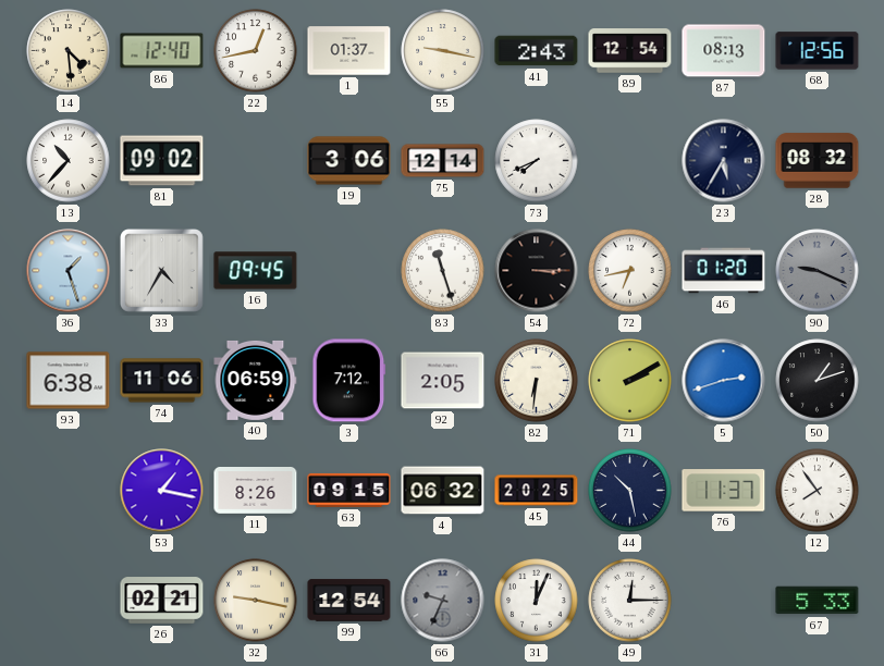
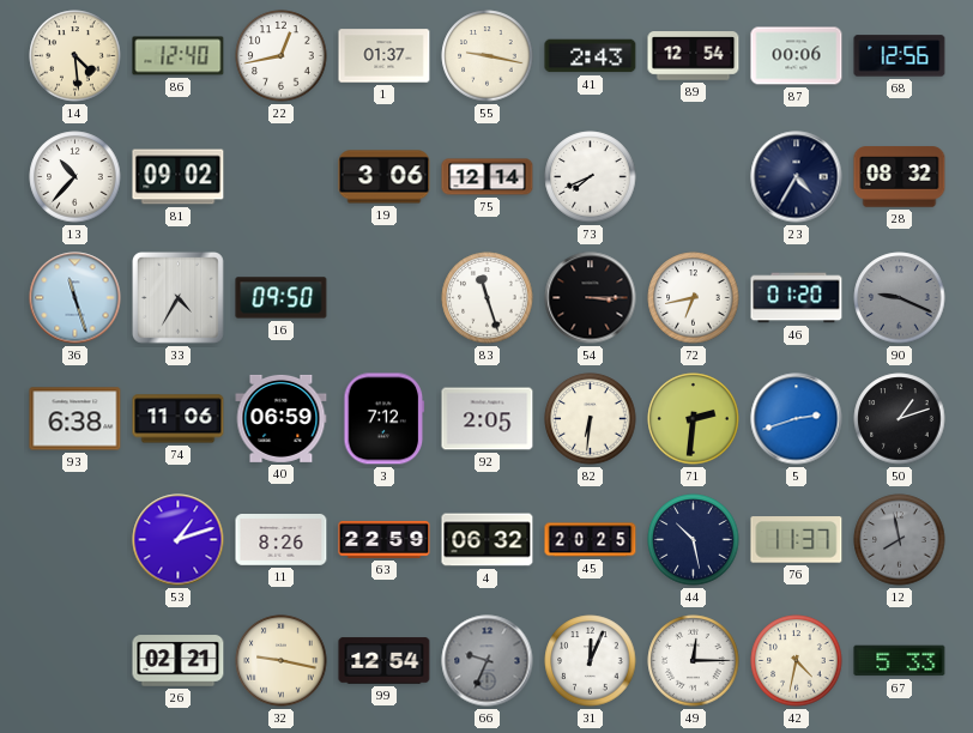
87: 08:13 -> 00:06 (797, 56)
23: 5:35 -> 4:35 (797, 177)
36: 1:27 -> 11:27 (75, 298)
16: 09:45 -> 09:50 (282, 298)
71: 2:10 -> 2:31 (694, 419)
53: 1:17 -> 1:12 (179, 540)
63: 09:15 -> 22:59 (385, 539)
12: 7:54 -> 7:58 (900, 540)
12 dial: white -> grey (900, 540)
42: none -> 4:32 (797, 661)
